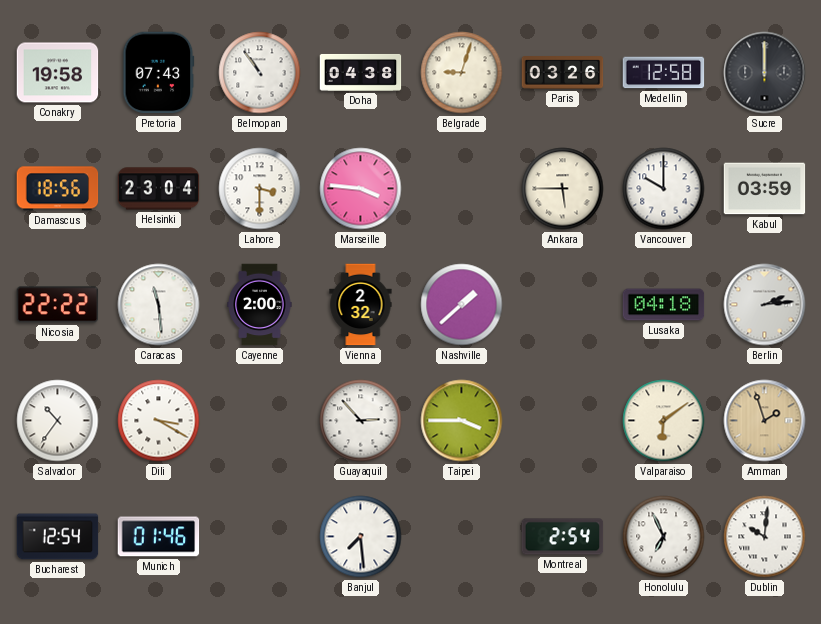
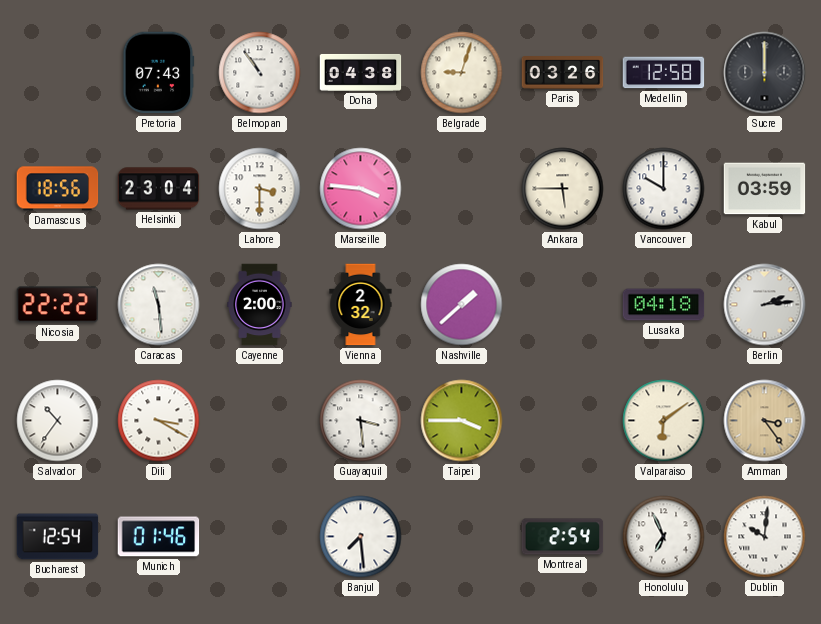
Conakry: 19:58 -> none (58, 73)
Guayaquil: 2:53 -> 3:29 (361, 421)
Amman: 1:57 -> 3:24 (765, 421)
